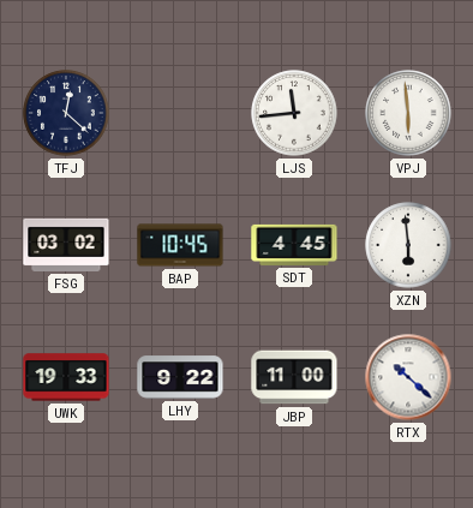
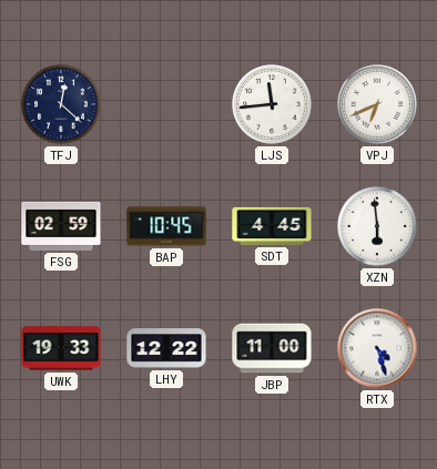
VPJ: 5:59 -> 6:41 (377, 104)
FSG: 03:02 -> 02:59 (61, 226)
LHY: 9:22 -> 12:22 (166, 348)
RTX: 10:22 -> 4:27 (377, 348)
